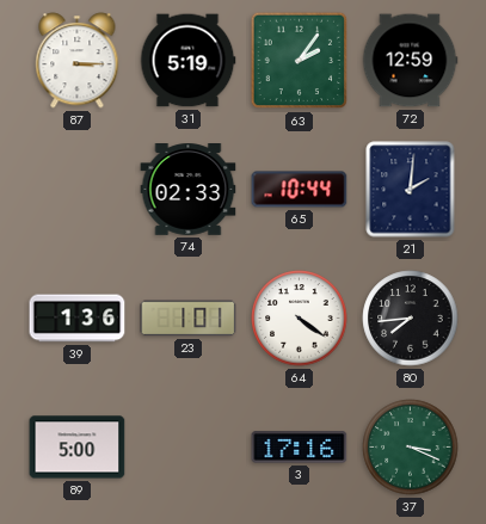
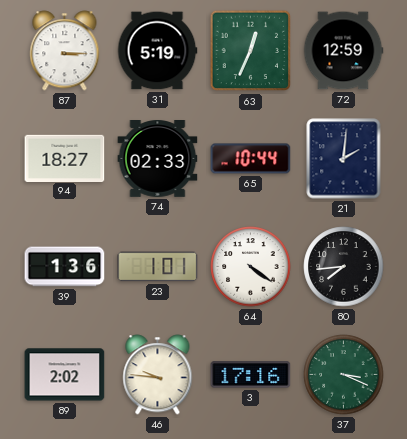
63: 2:06 -> 12:34 (251, 51)
94: none -> 18:27 (65, 158)
89: 5:00 -> 2:02 (65, 375)
46: none -> 9:46 (158, 375)
